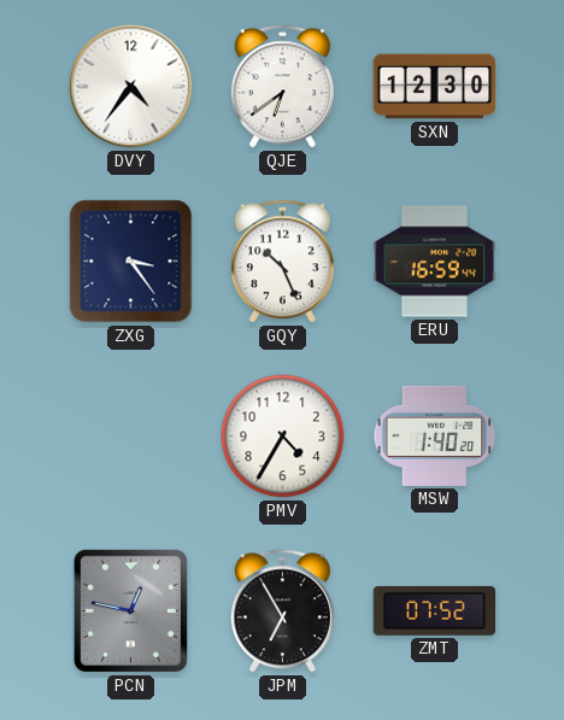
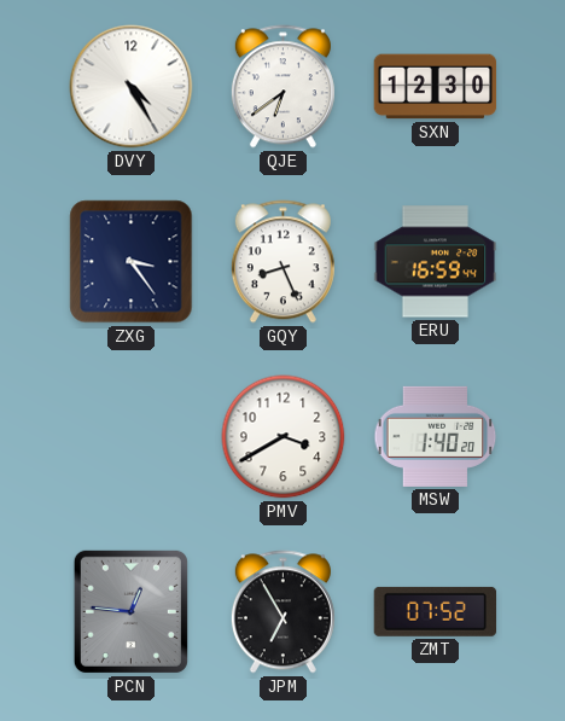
DVY: 4:36 -> 4:25 (132, 87)
GQY: 10:26 -> 8:26 (282, 262)
PMV: 4:35 -> 3:40 (284, 437)
PCN: 12:47 -> 12:46 (130, 611)
